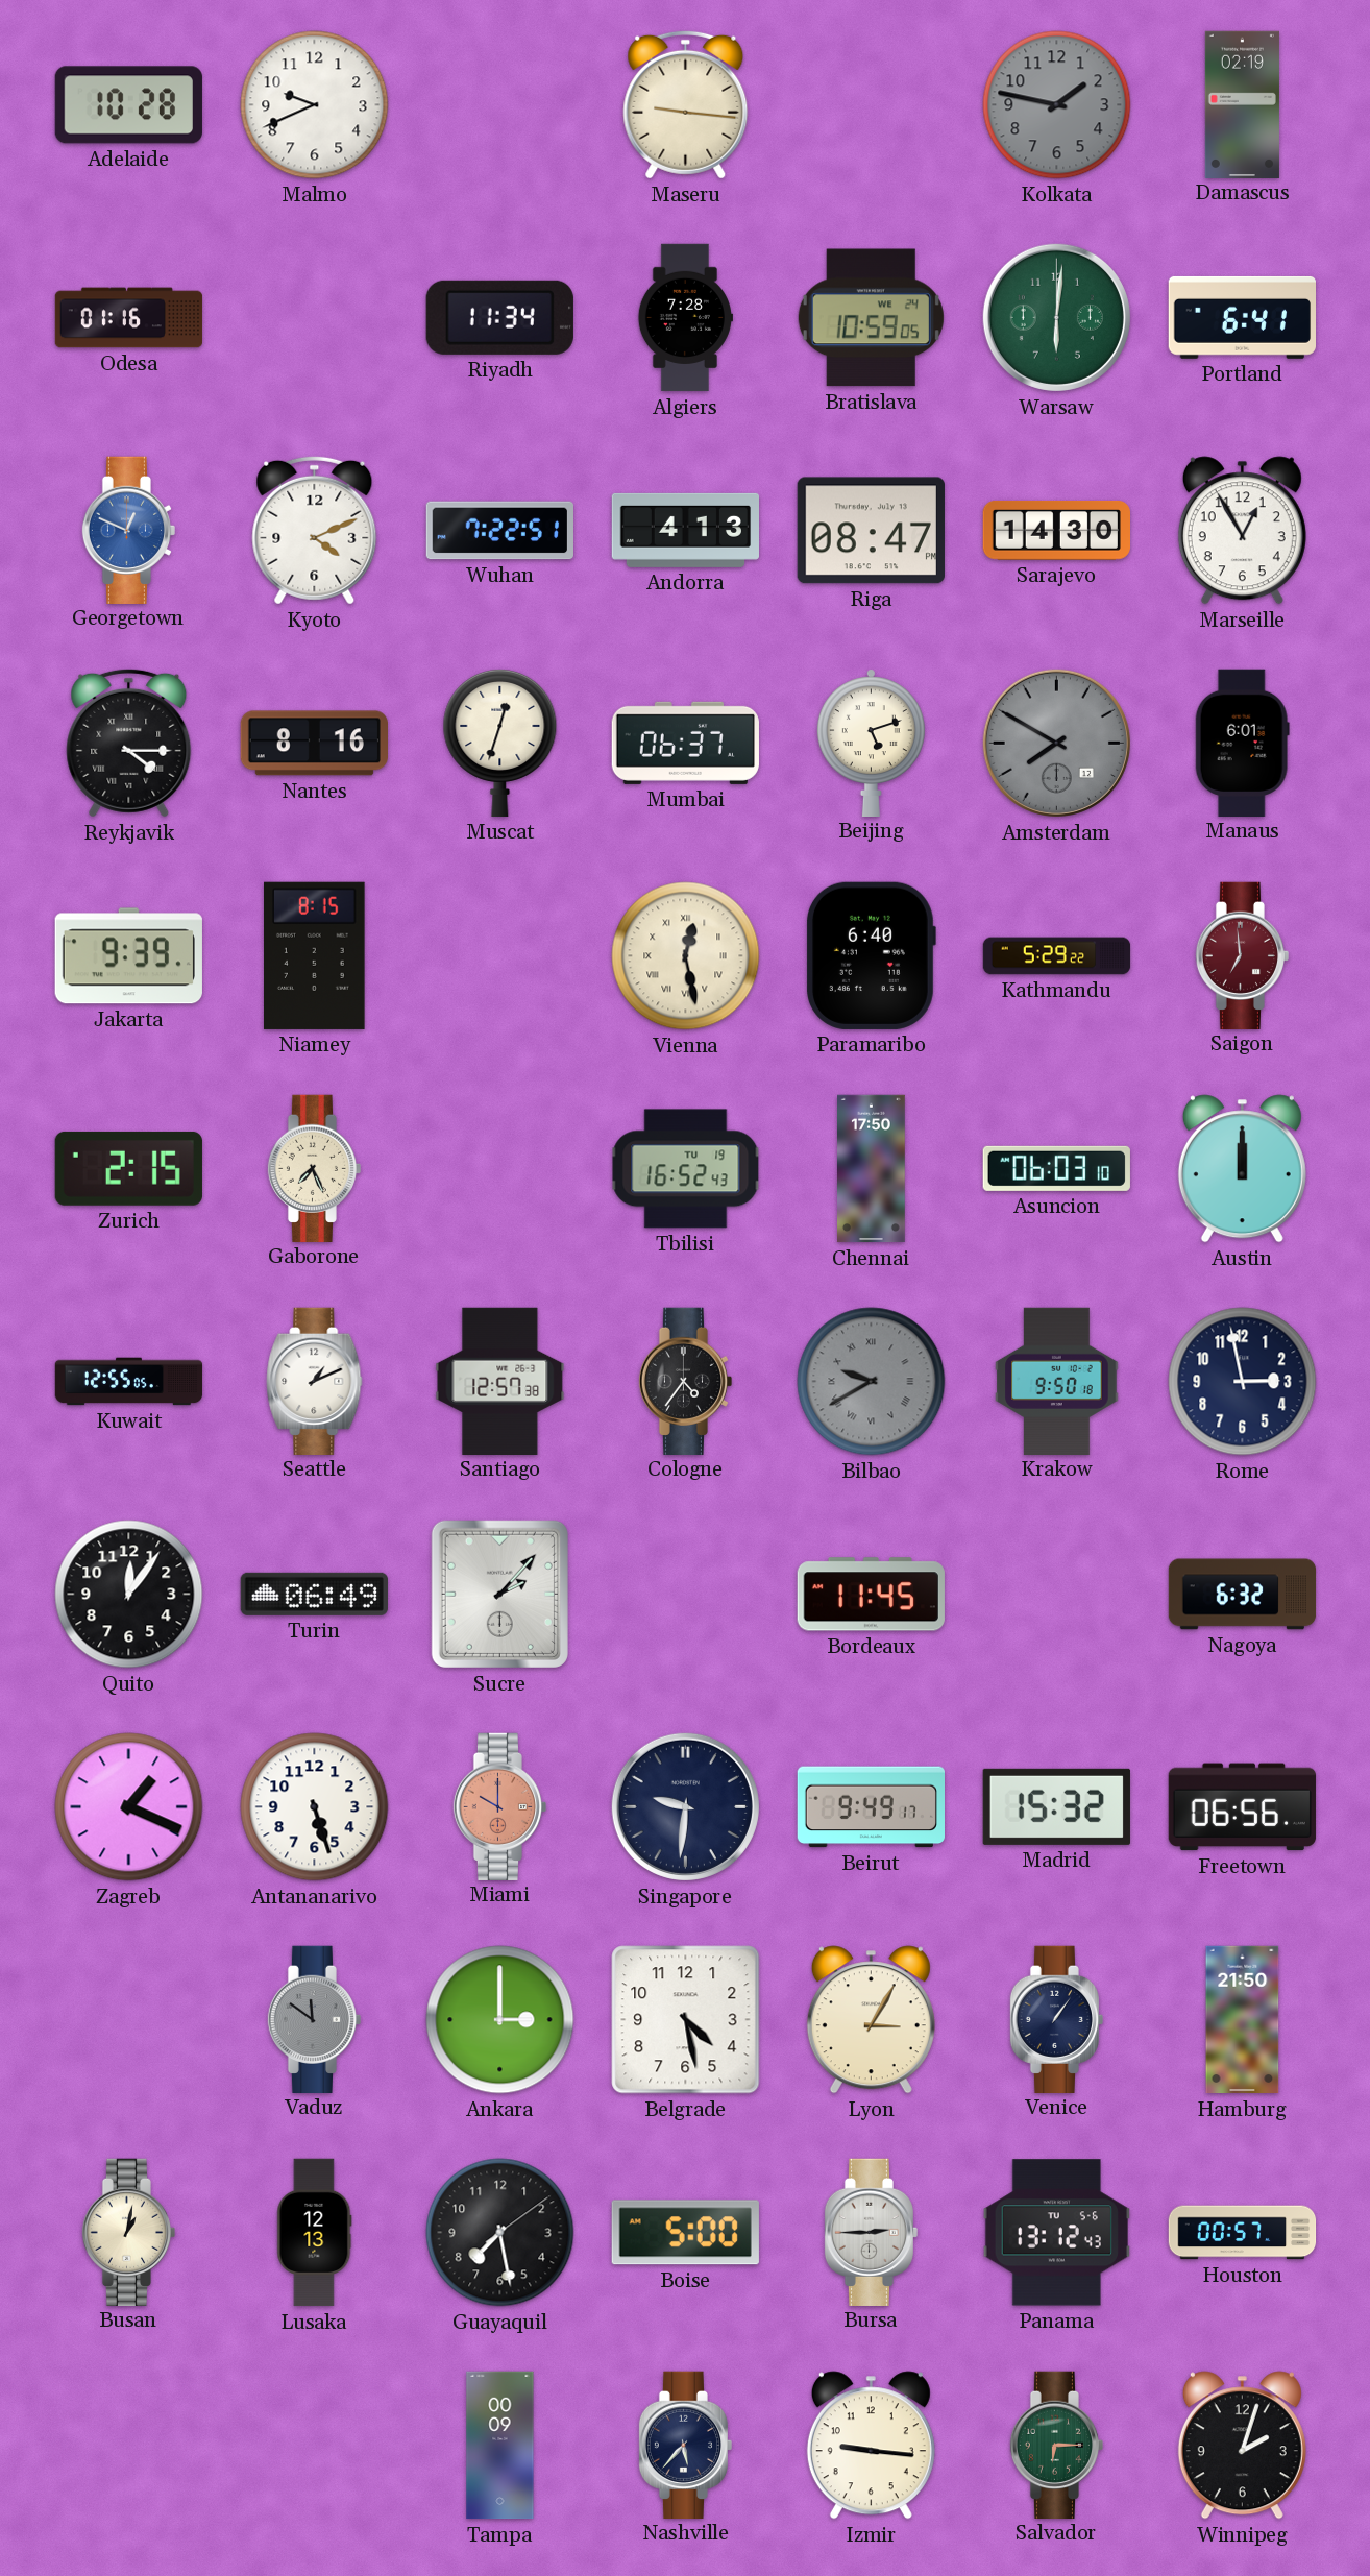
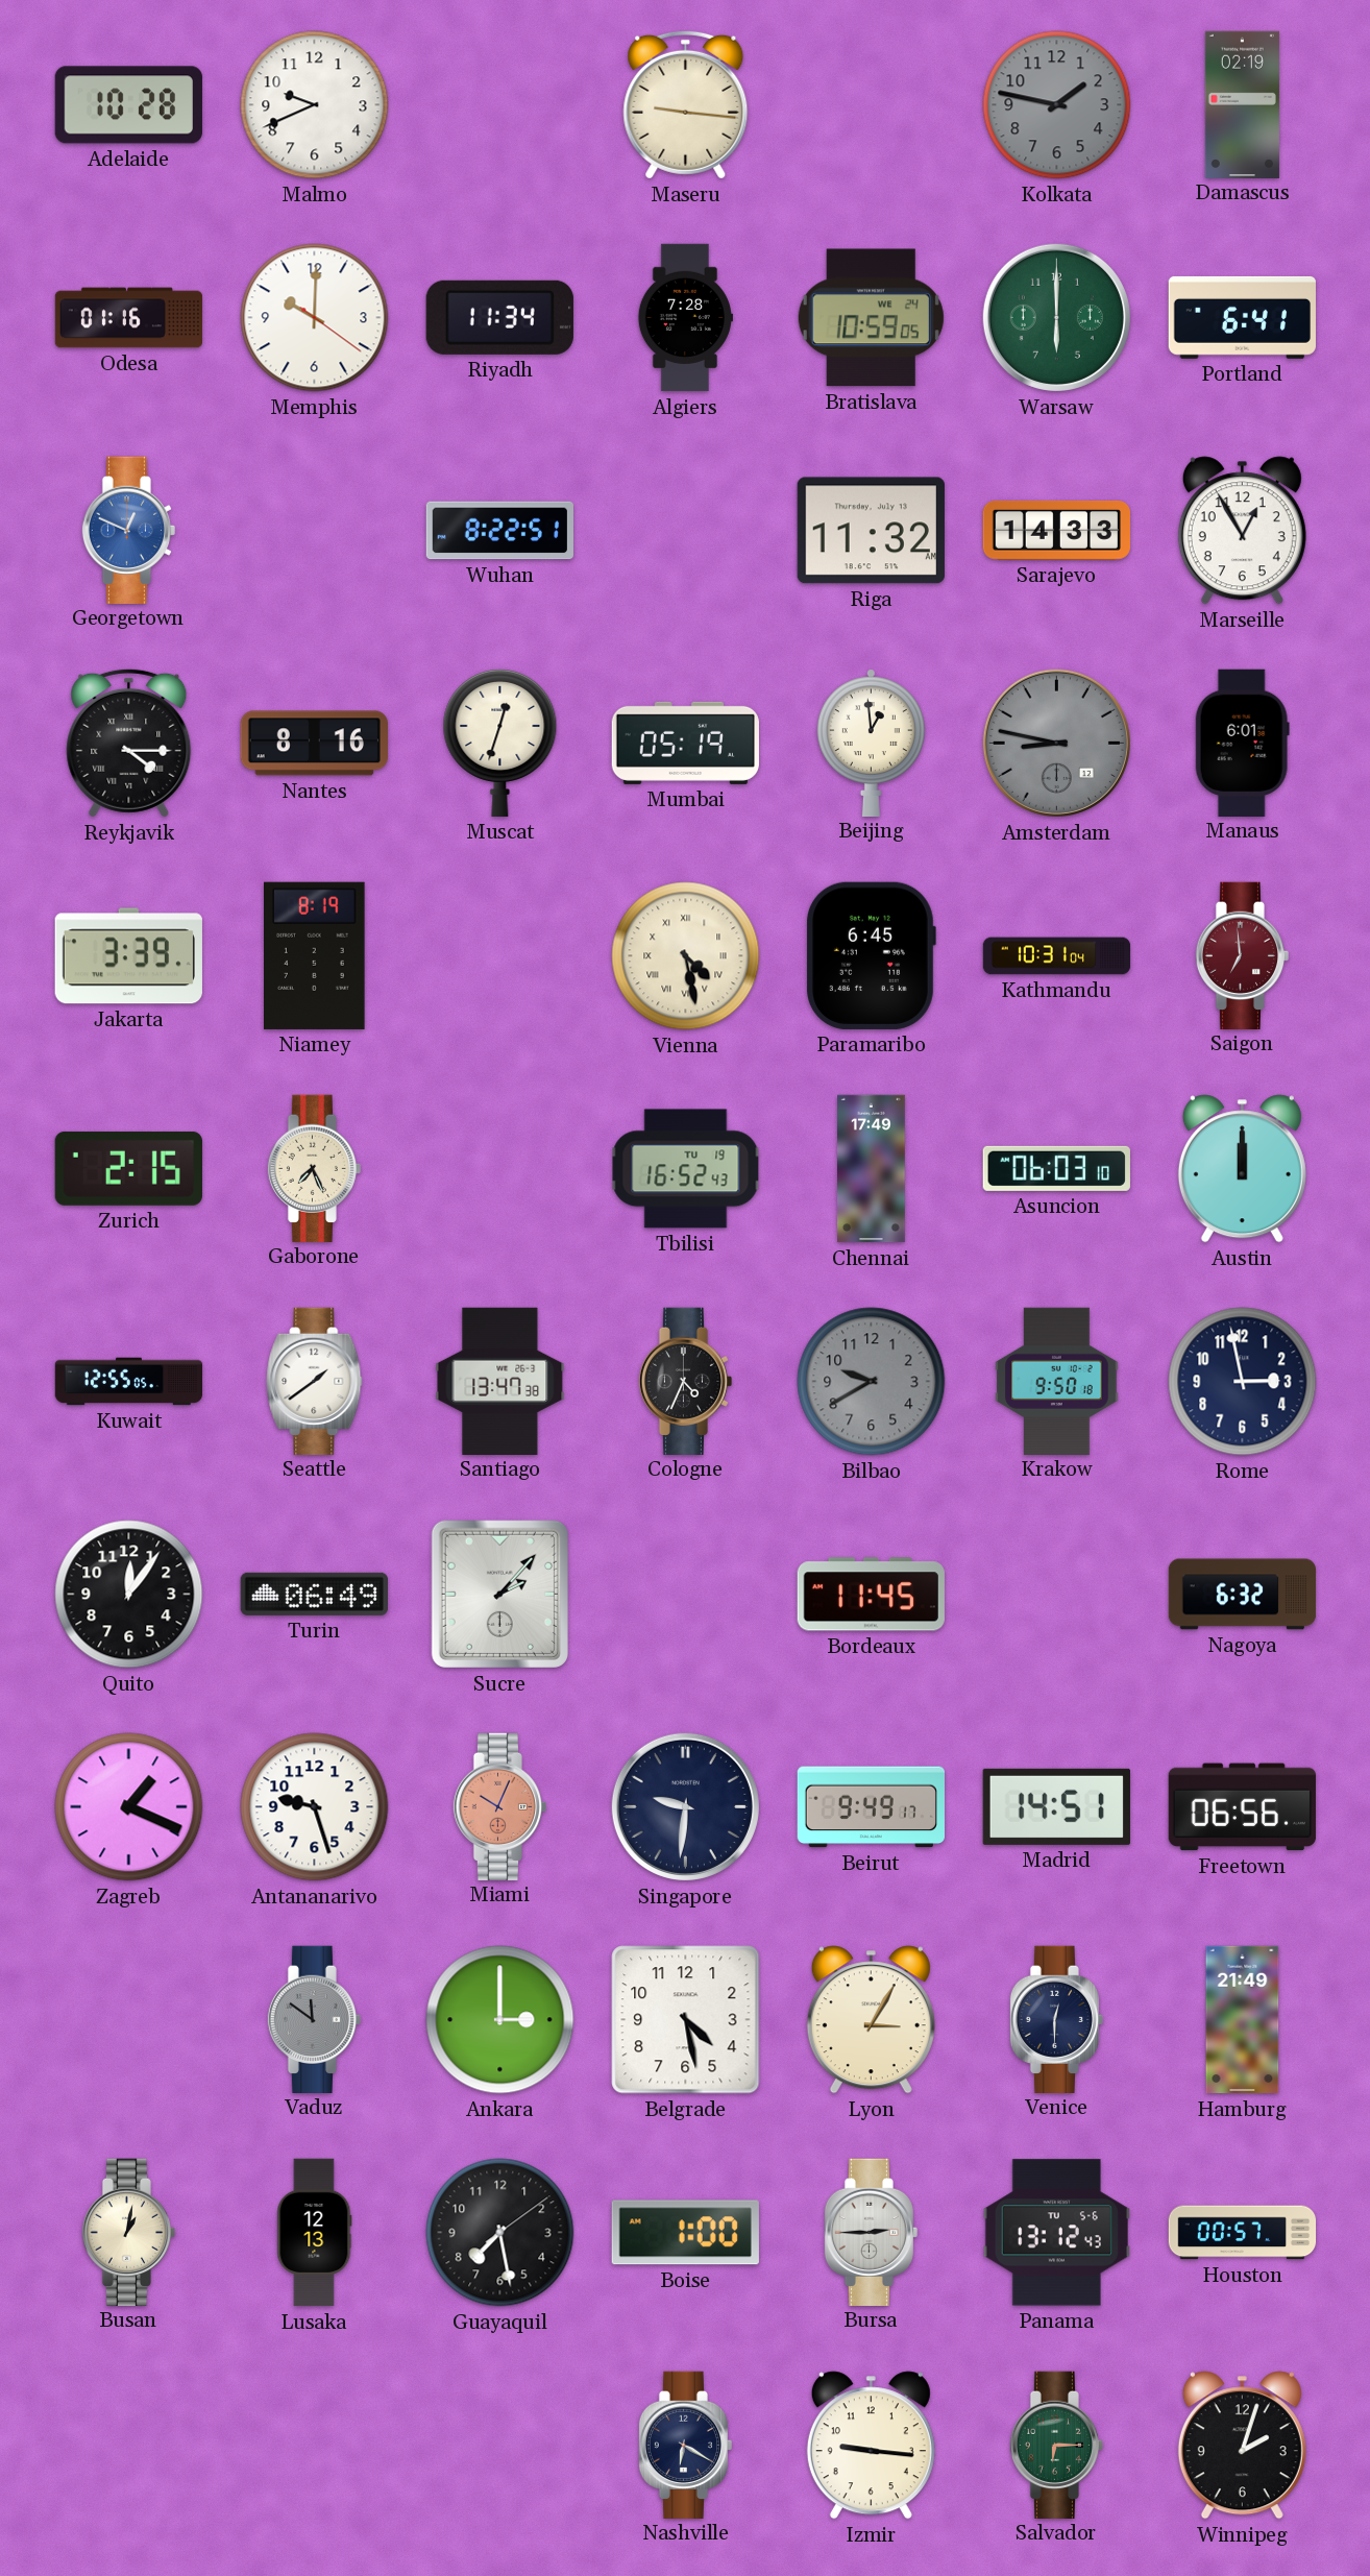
Memphis: none -> 10:00 (315, 318)
Warsaw: 6:01 -> 6:00 (1056, 317)
Kyoto: 4:11 -> none (315, 530)
Wuhan: 7:22 -> 8:22 (499, 531)
Andorra: 4:13 -> none (685, 530)
Riga: 08:47 -> 11:32 (871, 531)
Sarajevo: 14:30 -> 14:33 (1056, 530)
Mumbai: 06:37 -> 05:19 (685, 743)
Beijing: 5:12 -> 12:59 (871, 743)
Amsterdam: 7:50 -> 8:47 (1056, 743)
Jakarta: 9:39 -> 3:39 (128, 956)
Niamey: 8:15 -> 8:19 (315, 955)
Vienna: 12:28 -> 4:28 (686, 956)
Paramaribo: 6:40 -> 6:45 (871, 955)
Kathmandu: 5:29 -> 10:31 (1057, 956)
Chennai: 17:50 -> 17:49 (872, 1169)
Seattle: 1:11 -> 1:39 (315, 1381)
Santiago: 12:57 -> 13:47 (500, 1381)
Cologne: 4:36 -> 4:34 (686, 1381)
Bilbao numerals: Roman -> Arabic (872, 1382)
Antananarivo: 5:27 -> 9:27 (315, 1807)
Miami: 10:00 -> 10:04 (500, 1806)
Madrid: 15:32 -> 14:51 (1056, 1806)
Venice: 1:06 -> 12:30 (1057, 2019)
Hamburg: 21:50 -> 21:49 (1243, 2020)
Boise: 5:00 -> 1:00 (685, 2233)
Tampa: 00:09 -> none (500, 2446)
Nashville: 5:37 -> 6:20 (686, 2445)
